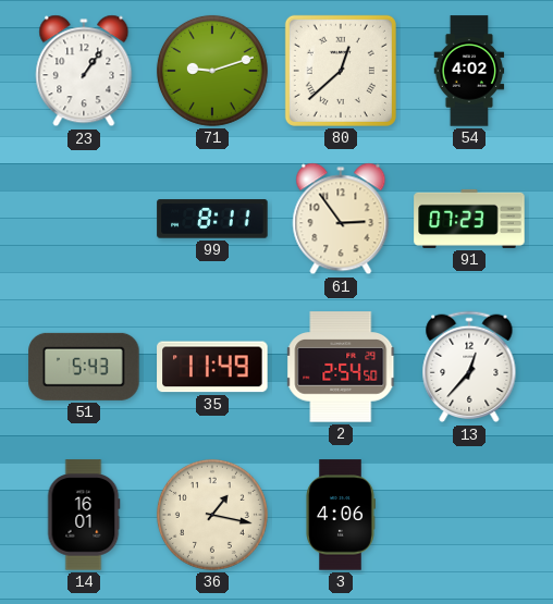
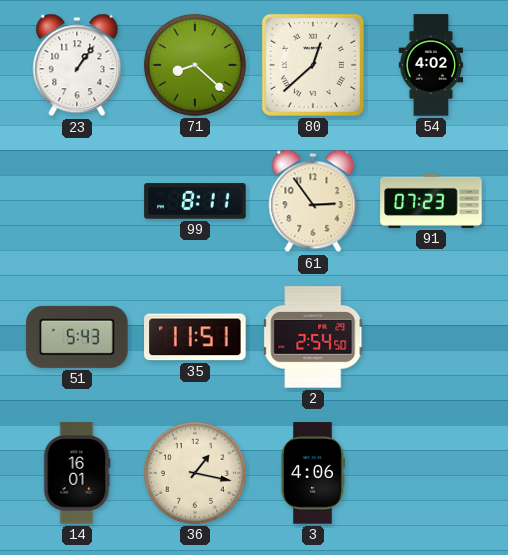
71: 9:12 -> 8:22 (195, 65)
35: 11:49 -> 11:51 (195, 337)
13: 12:37 -> none (469, 367)
